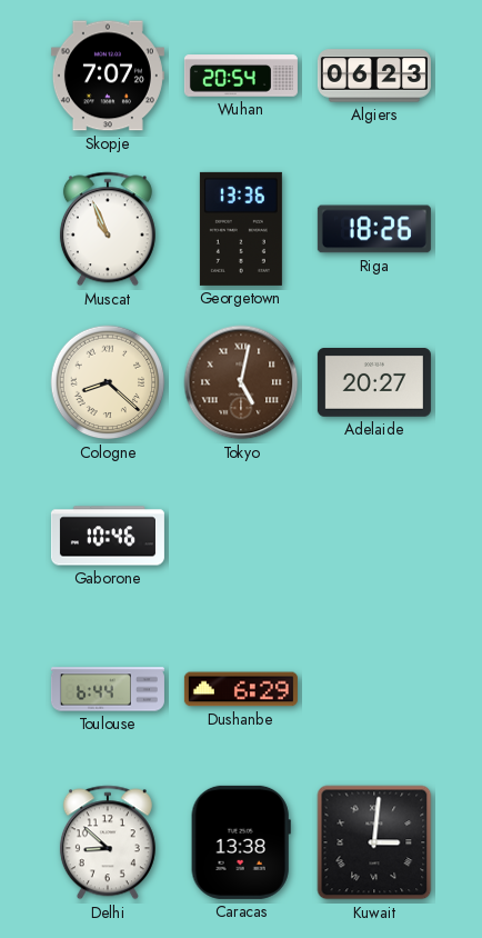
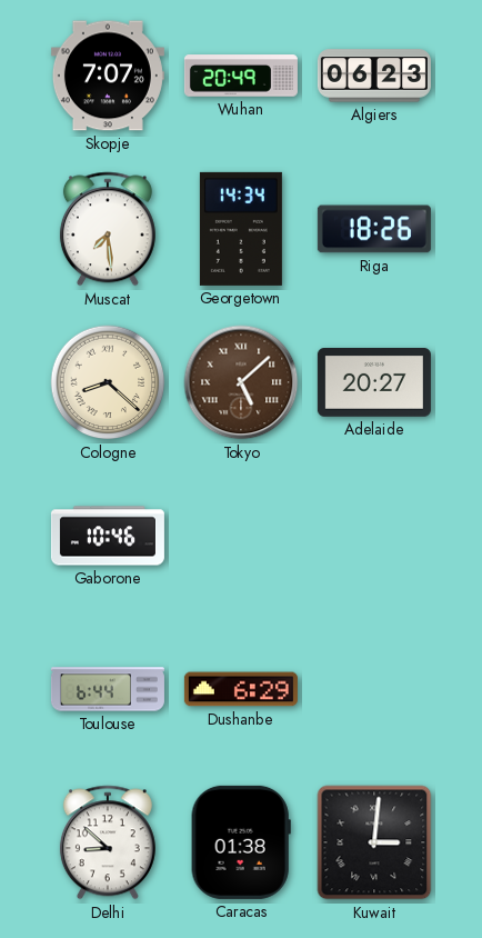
Wuhan: 20:54 -> 20:49 (241, 76)
Muscat: 10:56 -> 7:29 (108, 229)
Georgetown: 13:36 -> 14:34 (241, 229)
Tokyo: 5:02 -> 5:08 (241, 382)
Caracas: 13:38 -> 01:38 (241, 842)
